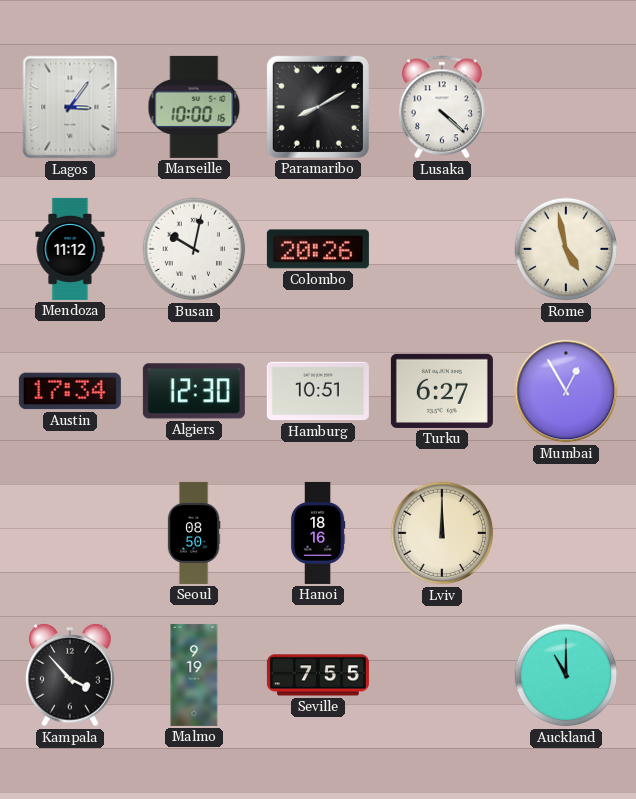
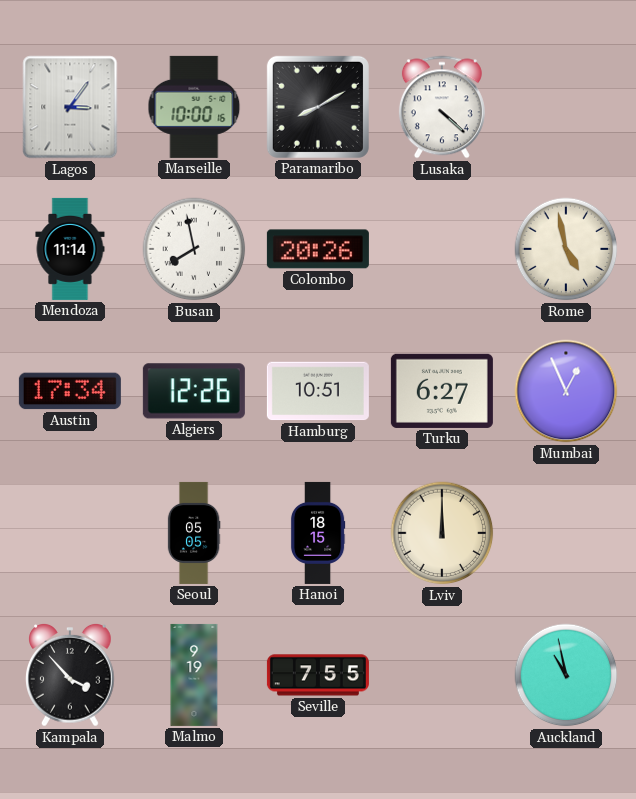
Mendoza: 11:12 -> 11:14 (70, 249)
Busan: 10:02 -> 7:58 (194, 249)
Algiers: 12:30 -> 12:26 (194, 391)
Mumbai: 12:55 -> 12:56 (566, 391)
Seoul: 08:50 -> 05:05 (194, 533)
Hanoi: 18:16 -> 18:15 (318, 533)
Auckland: 11:00 -> 10:58 (566, 675)
